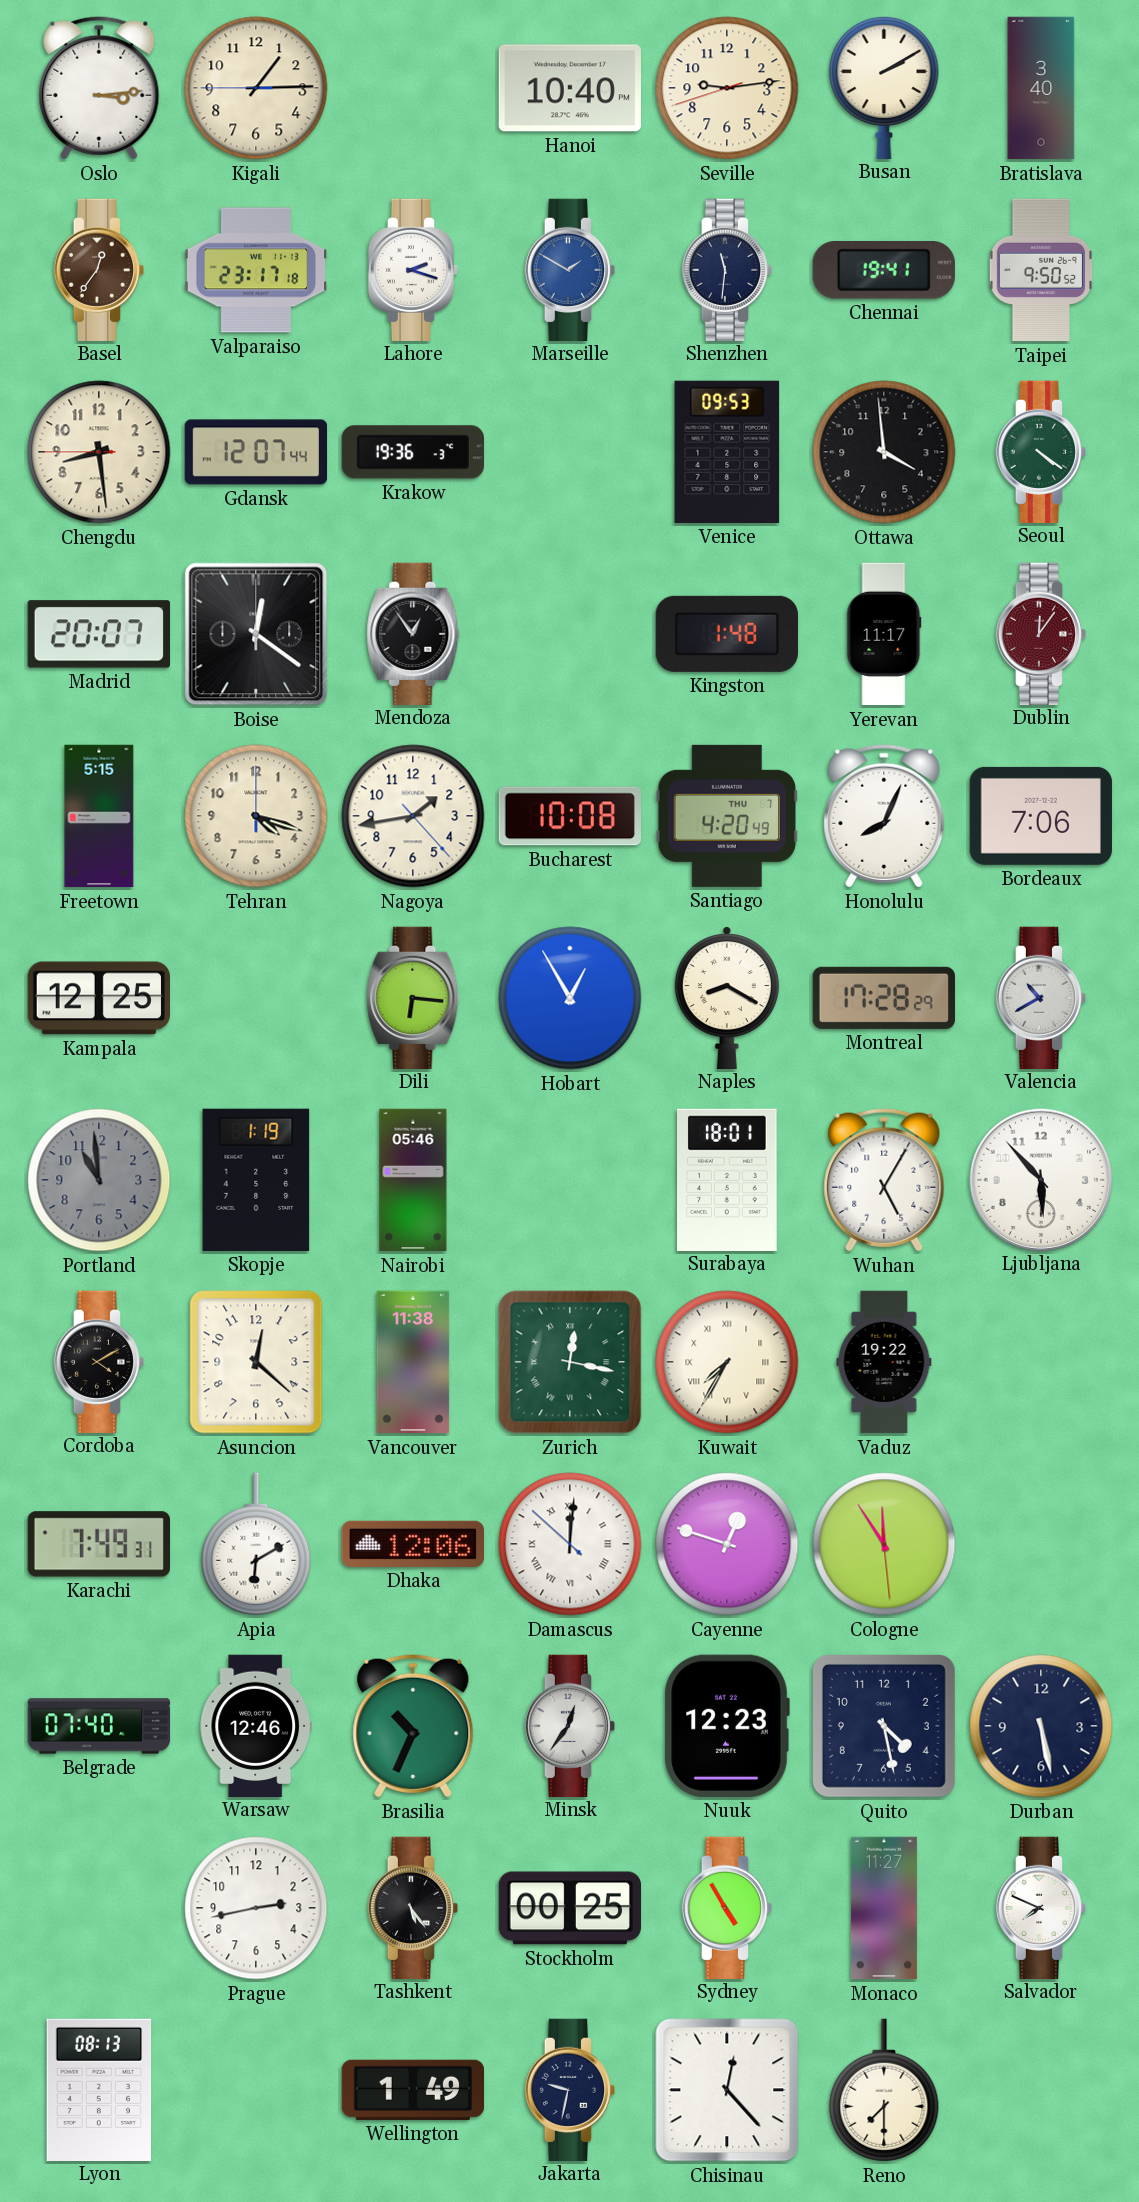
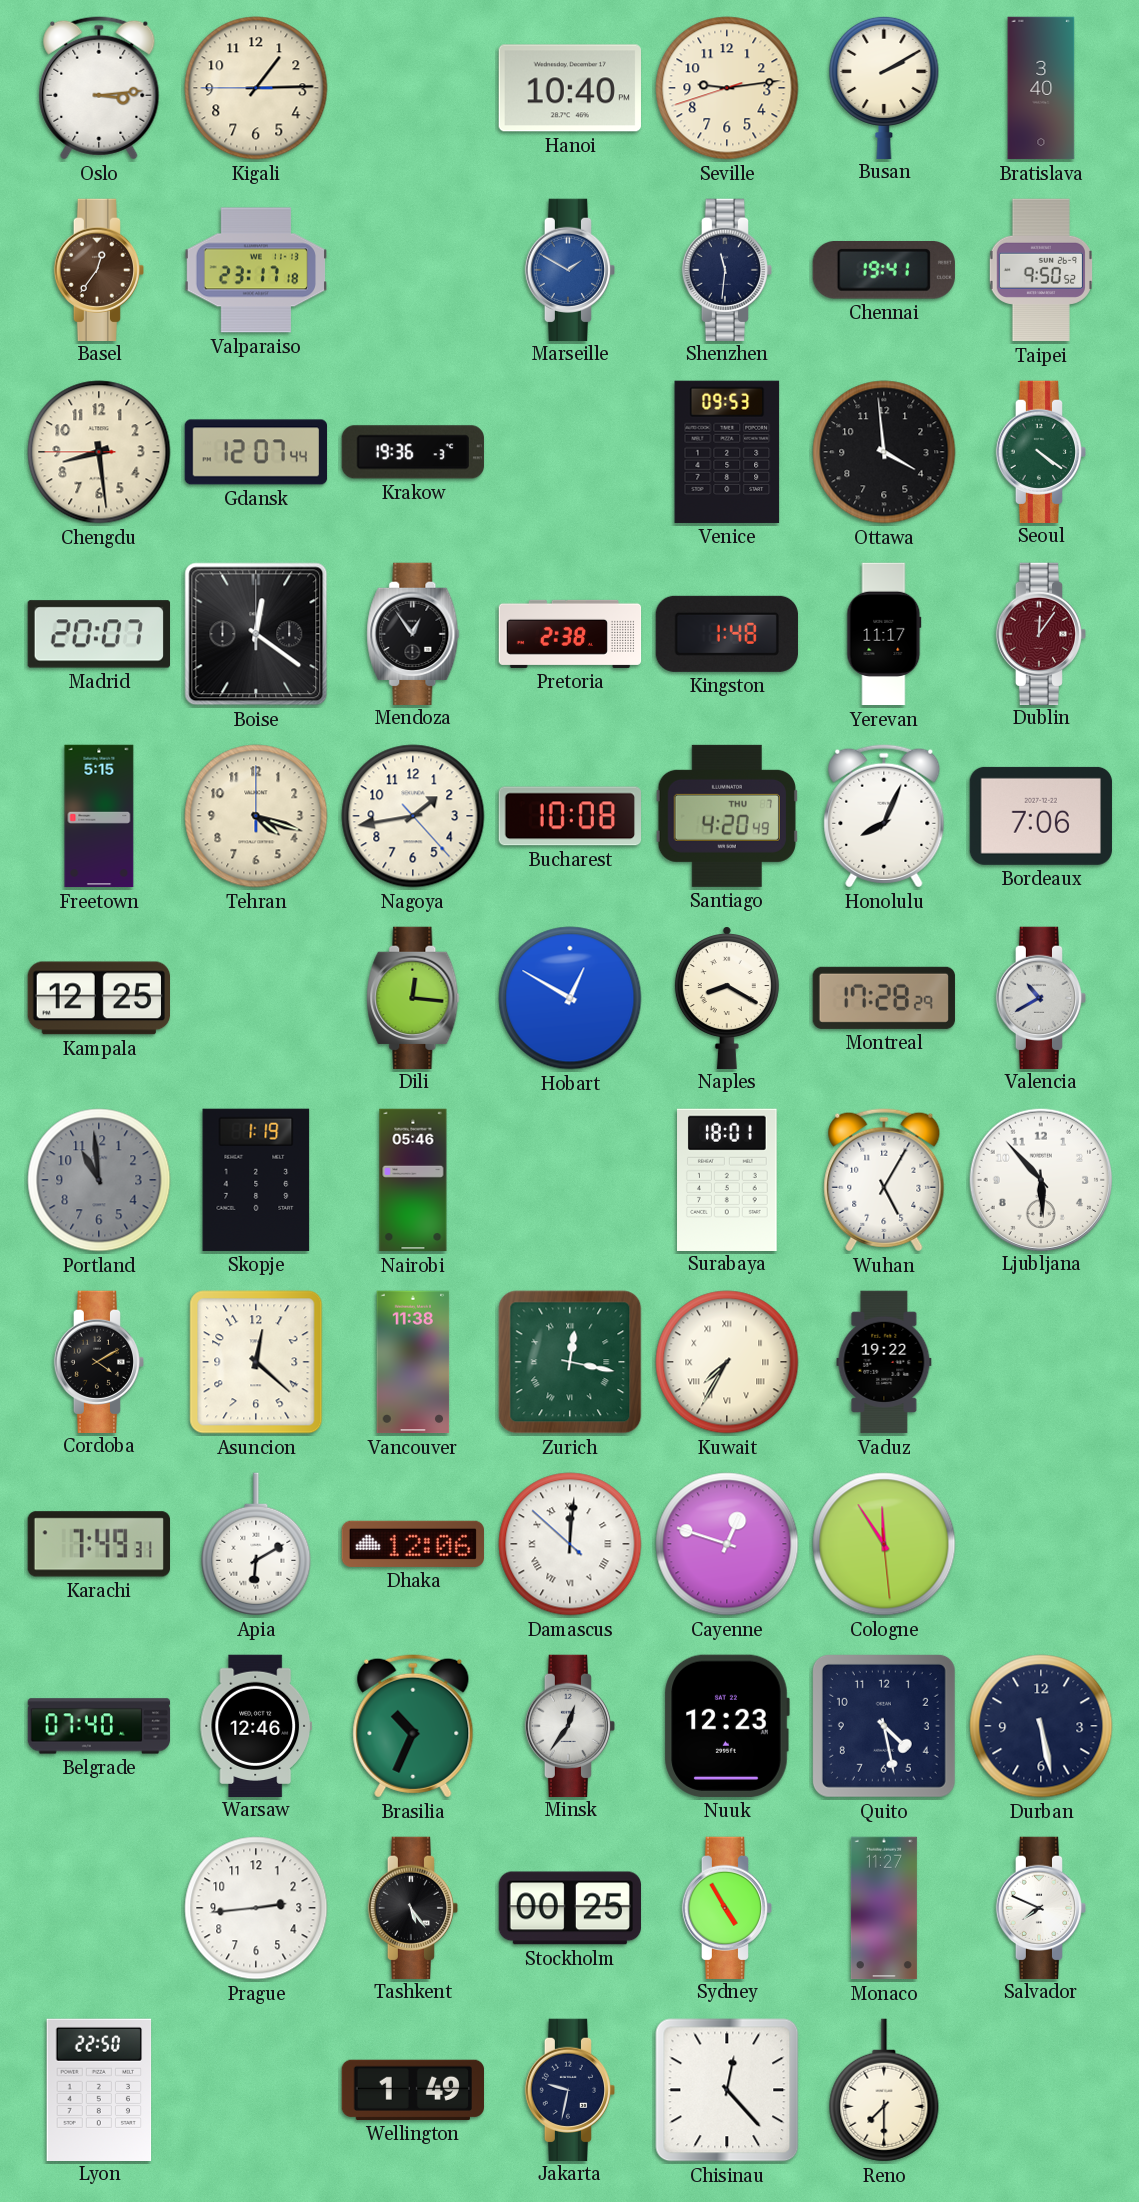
Lahore: 2:18 -> none (413, 269)
Pretoria: none -> 2:38 (570, 634)
Dili: 6:16 -> 12:16 (413, 997)
Hobart: 12:55 -> 12:50 (570, 998)
Prague: 2:43 -> 2:44 (256, 1908)
Lyon: 08:13 -> 22:50 (99, 2089)
